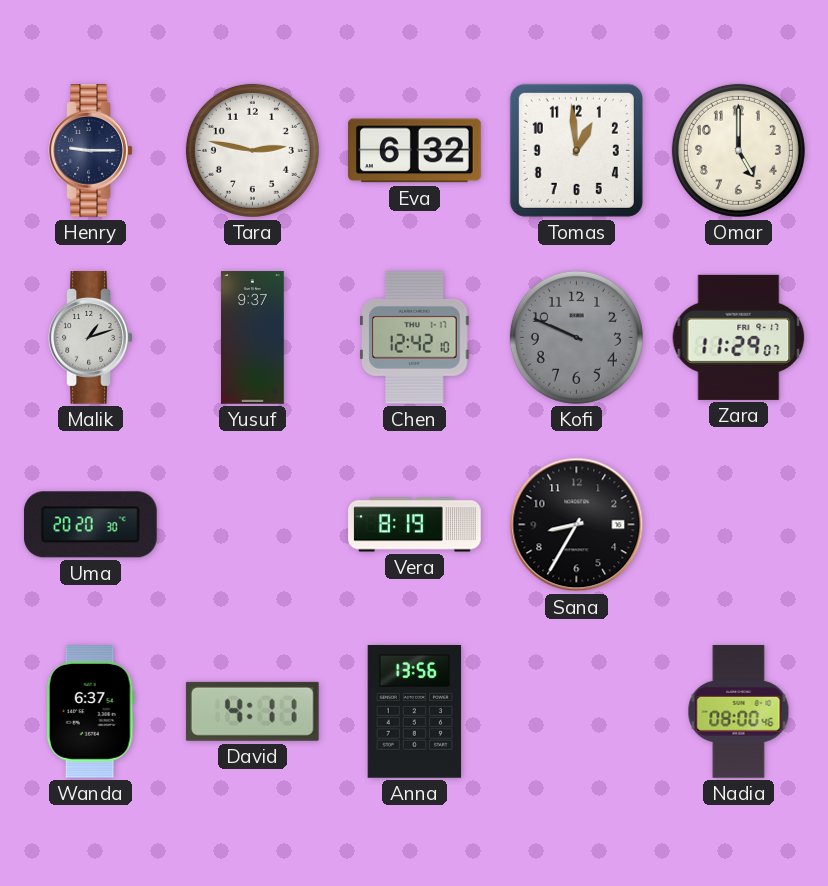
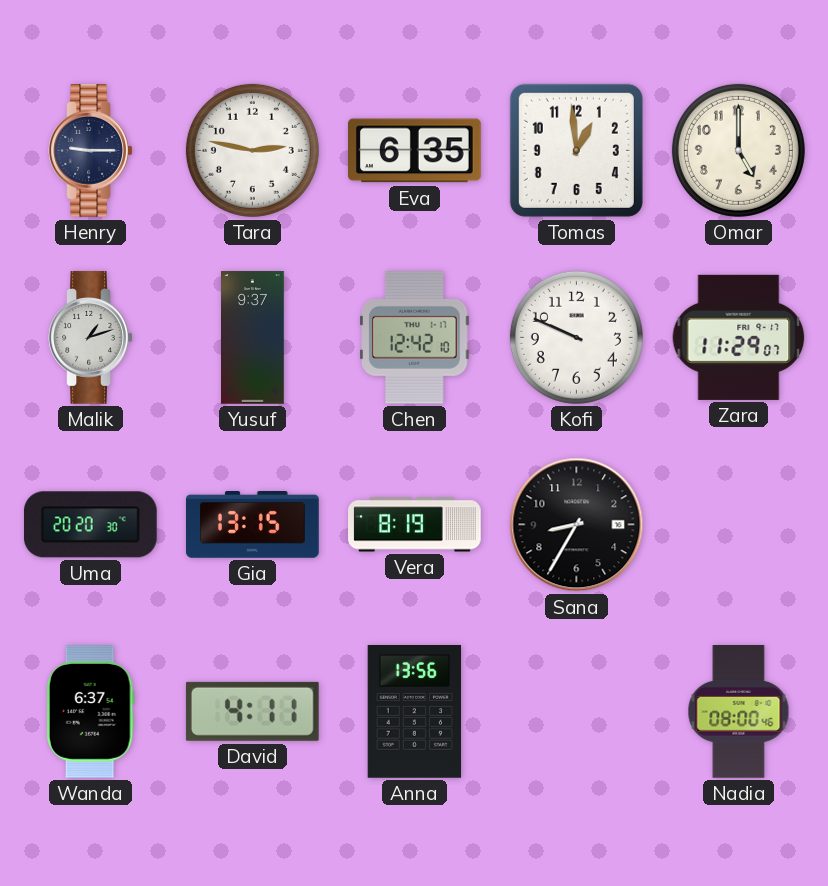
Eva: 6:32 -> 6:35 (415, 151)
Kofi dial: grey -> white (576, 337)
Gia: none -> 13:15 (253, 525)
